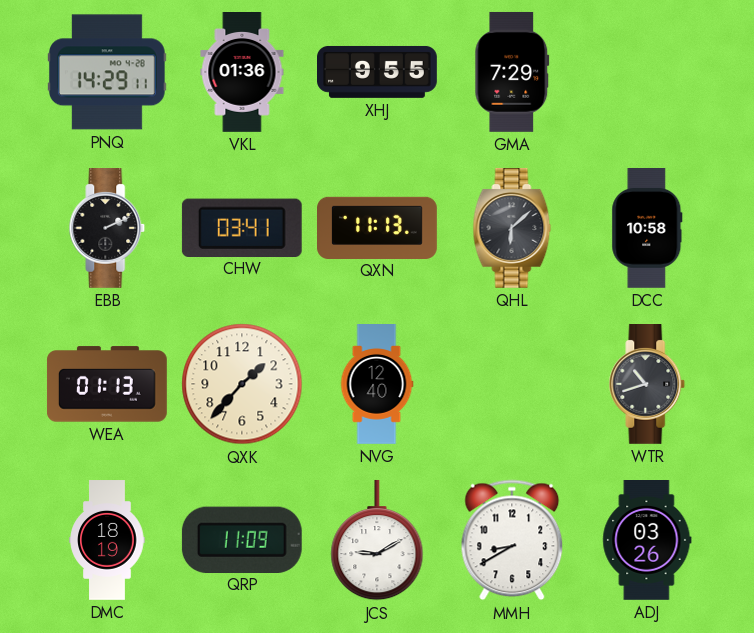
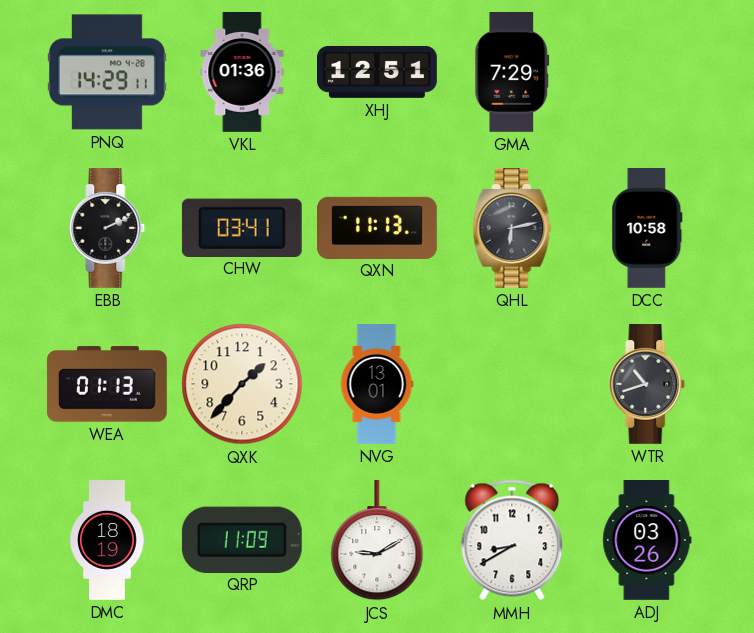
XHJ: 9:55 -> 12:51 (378, 72)
QHL: 6:08 -> 6:13 (512, 229)
NVG: 12:40 -> 13:01 (377, 385)
